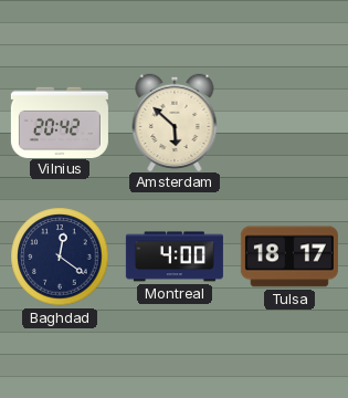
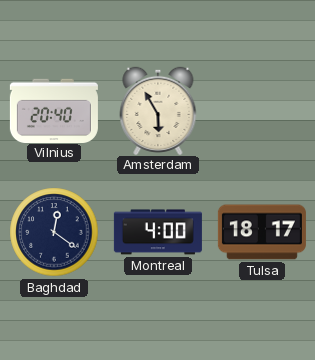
Vilnius: 20:42 -> 20:40 (54, 110)
Amsterdam: 5:52 -> 5:55 (158, 110)
